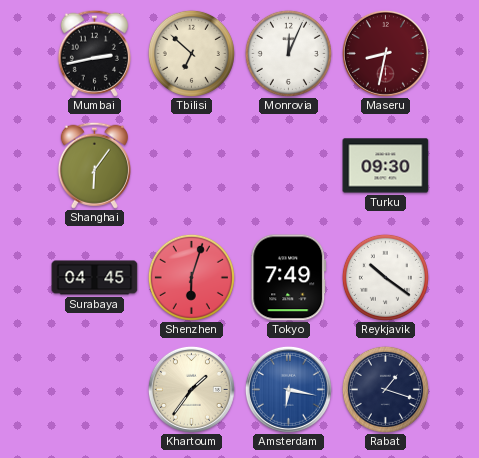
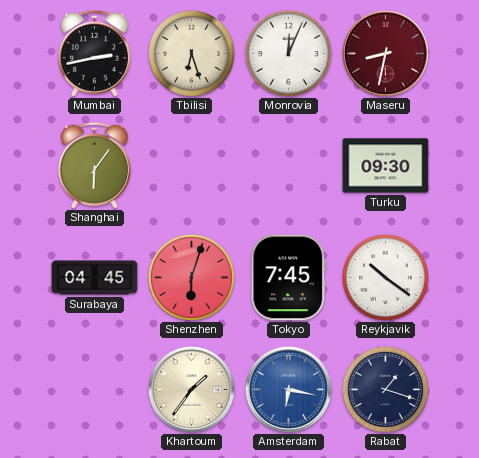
Tbilisi: 6:52 -> 6:27 (191, 53)
Tokyo: 7:49 -> 7:45 (289, 278)
